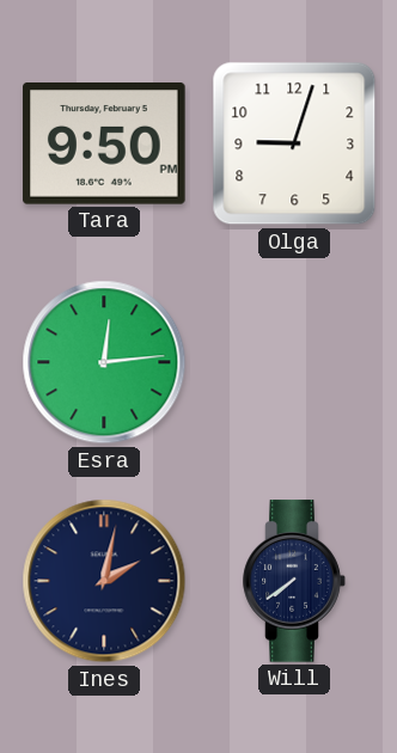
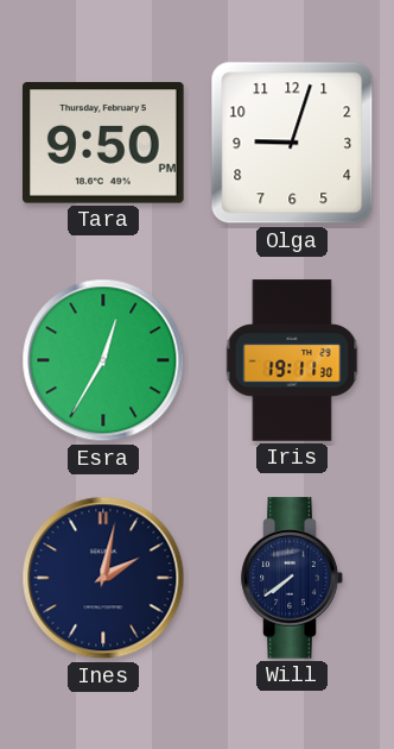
Esra: 12:14 -> 12:35 (103, 360)
Iris: none -> 19:11 (292, 360)
